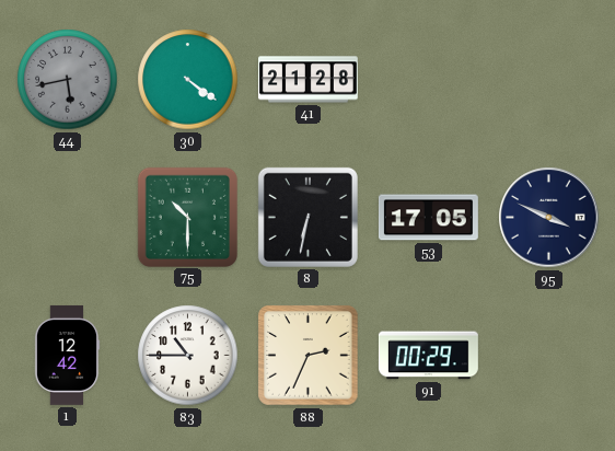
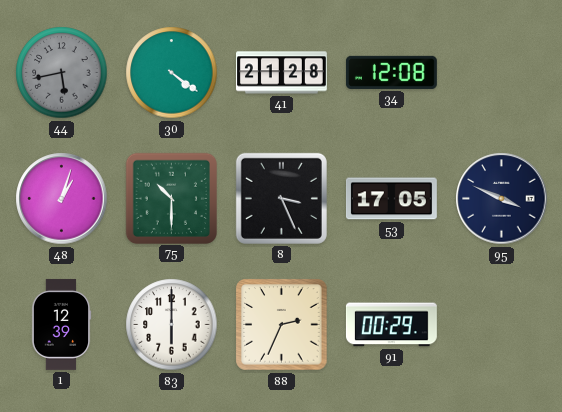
34: none -> 12:08 (391, 72)
48: none -> 1:03 (62, 199)
8: 6:32 -> 3:26 (281, 198)
1: 12:42 -> 12:39 (61, 324)
83: 10:45 -> 6:00 (172, 325)
